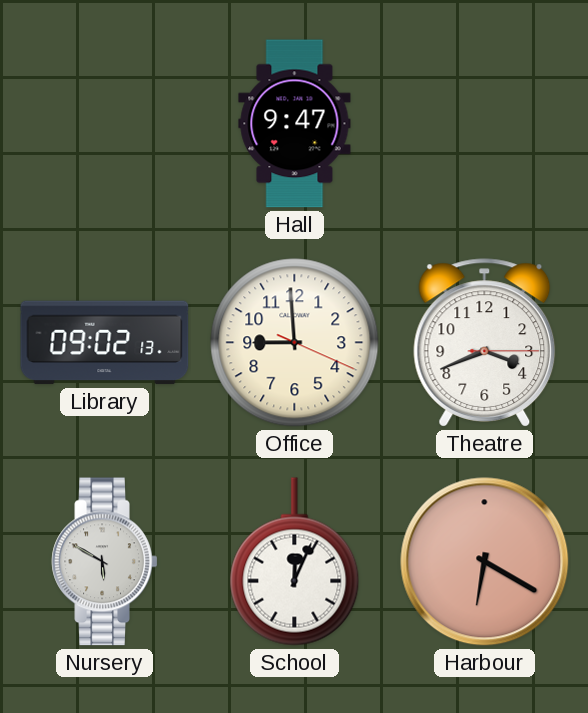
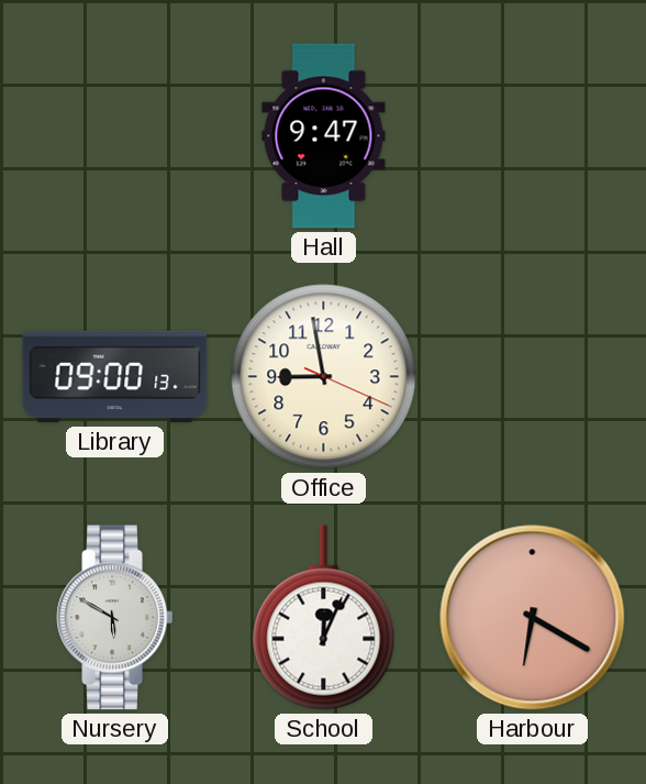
Library: 09:02 -> 09:00 (115, 377)
Office: 8:59 -> 8:58 (324, 377)
Theatre: 3:41 -> none (485, 343)
